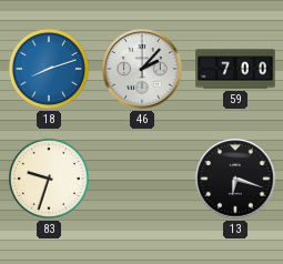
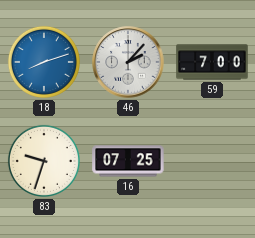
16: none -> 07:25 (128, 161)
13: 6:18 -> none (235, 179)
